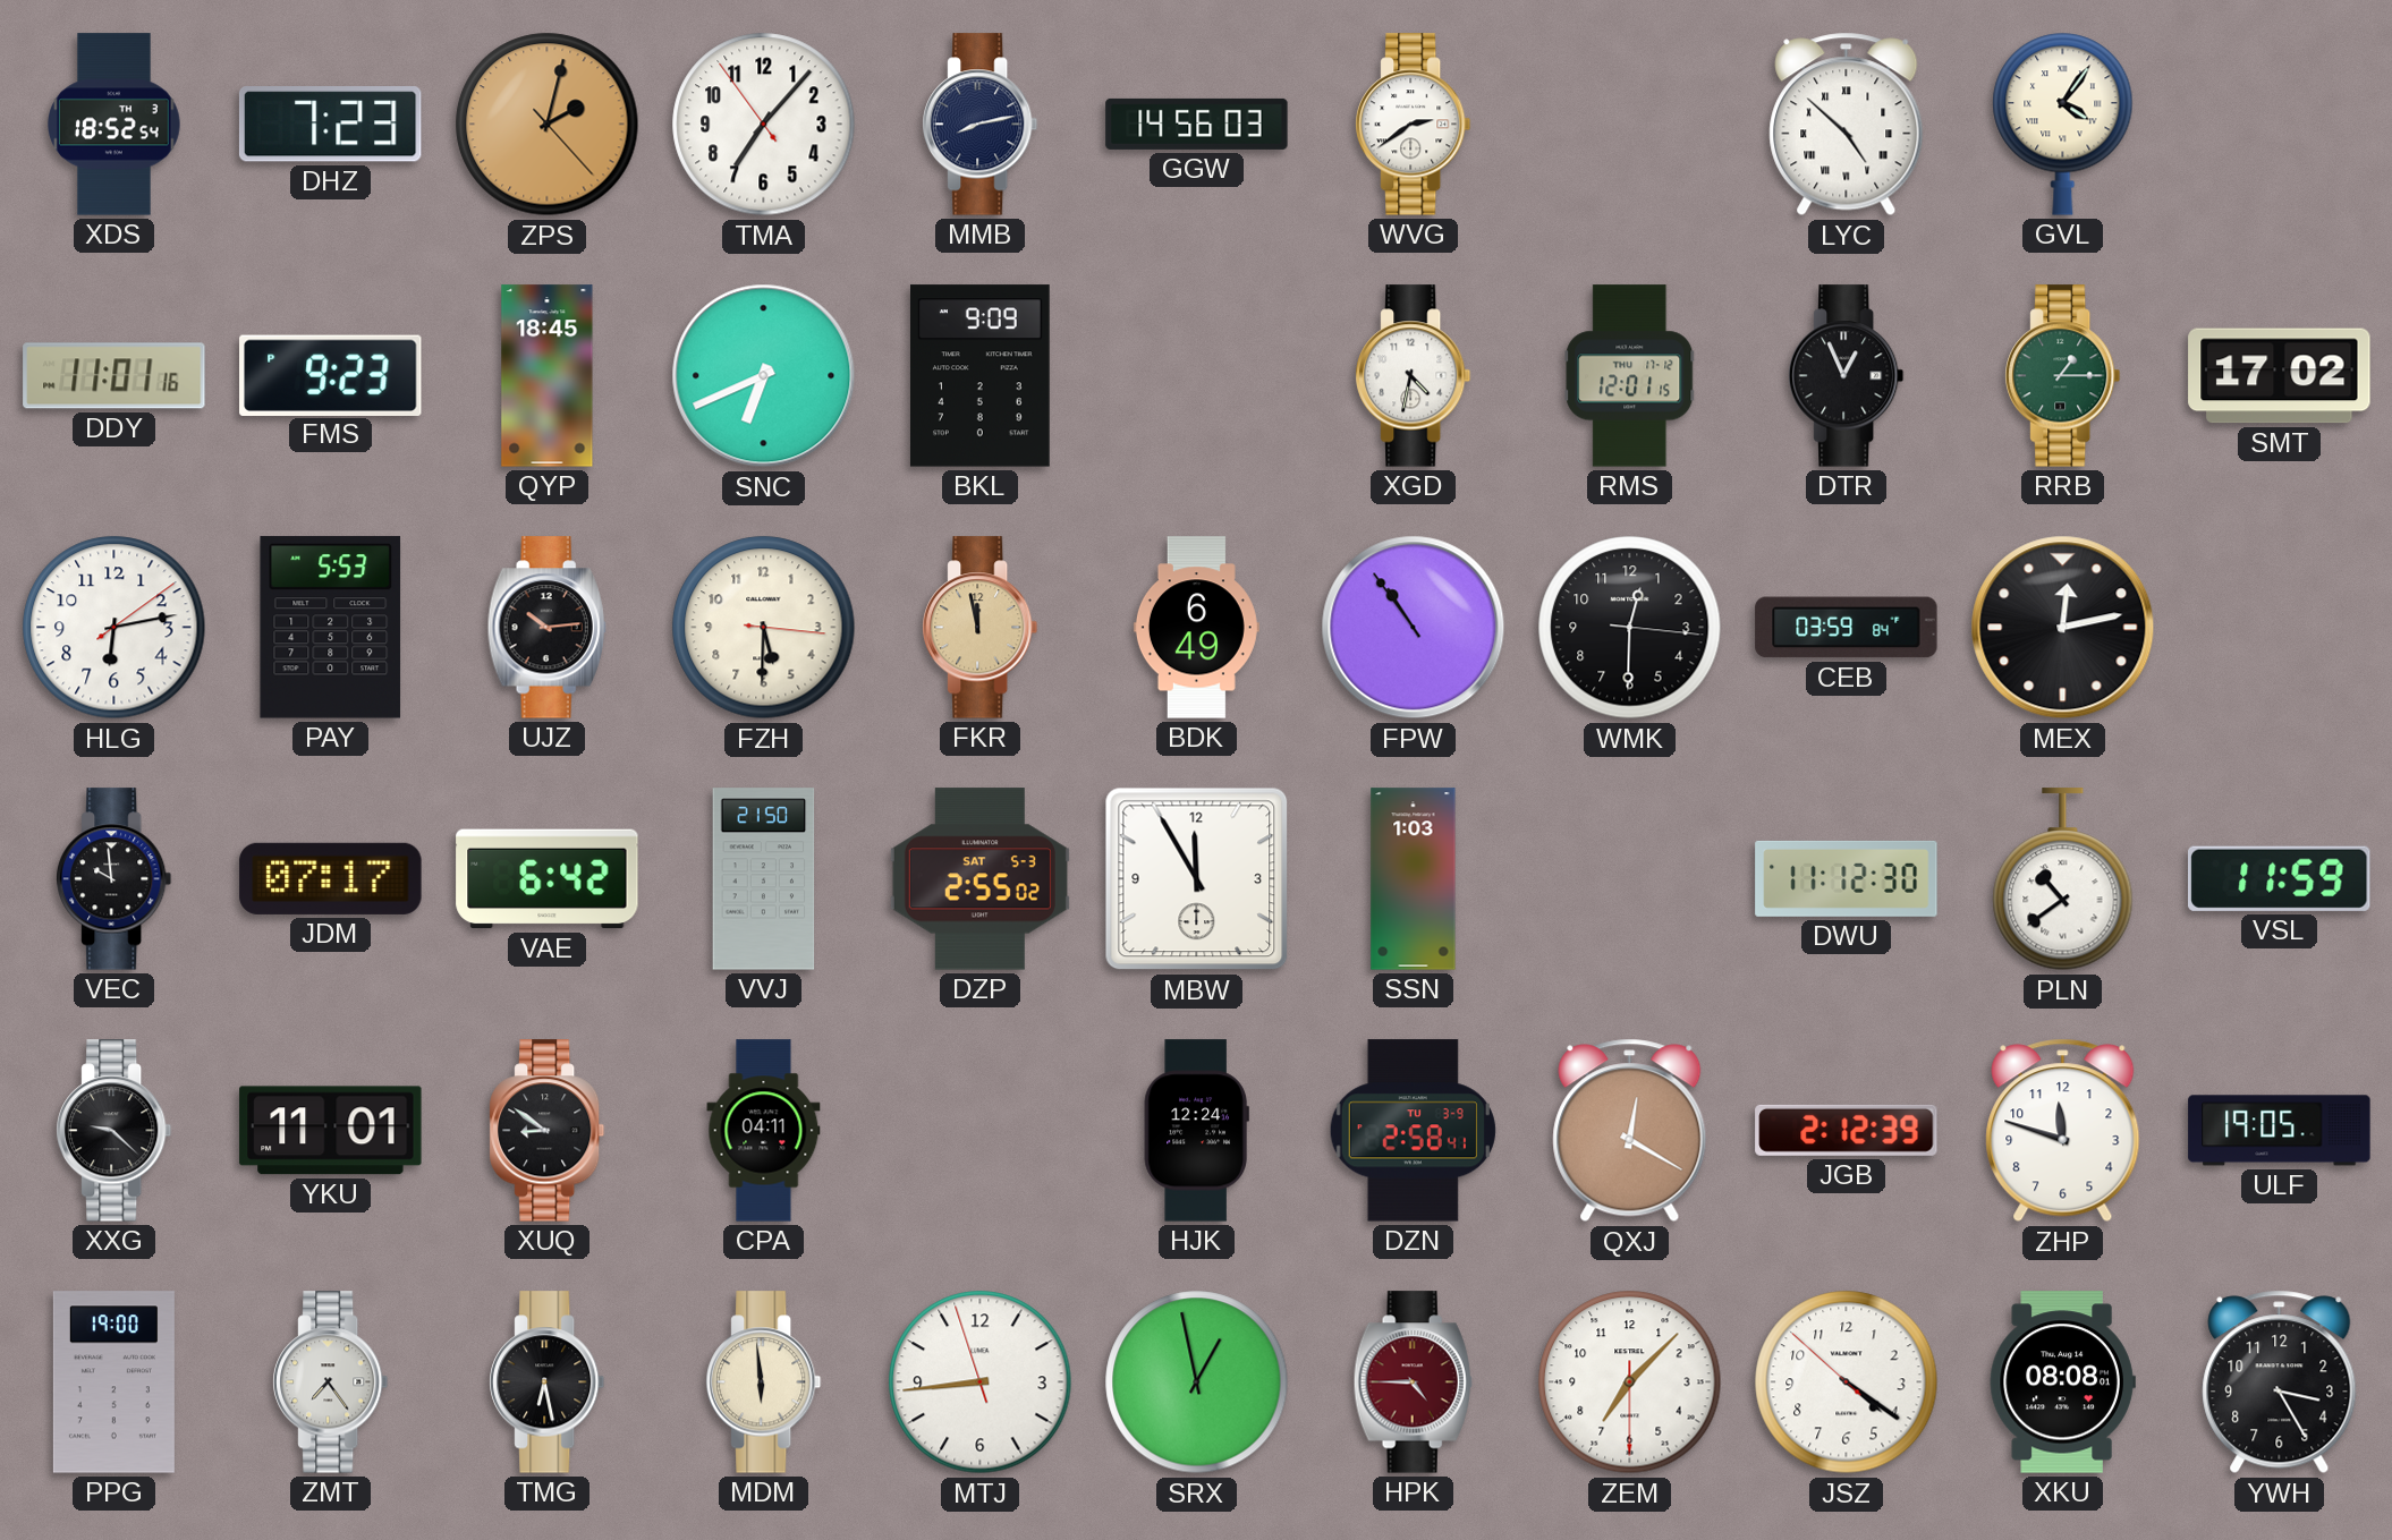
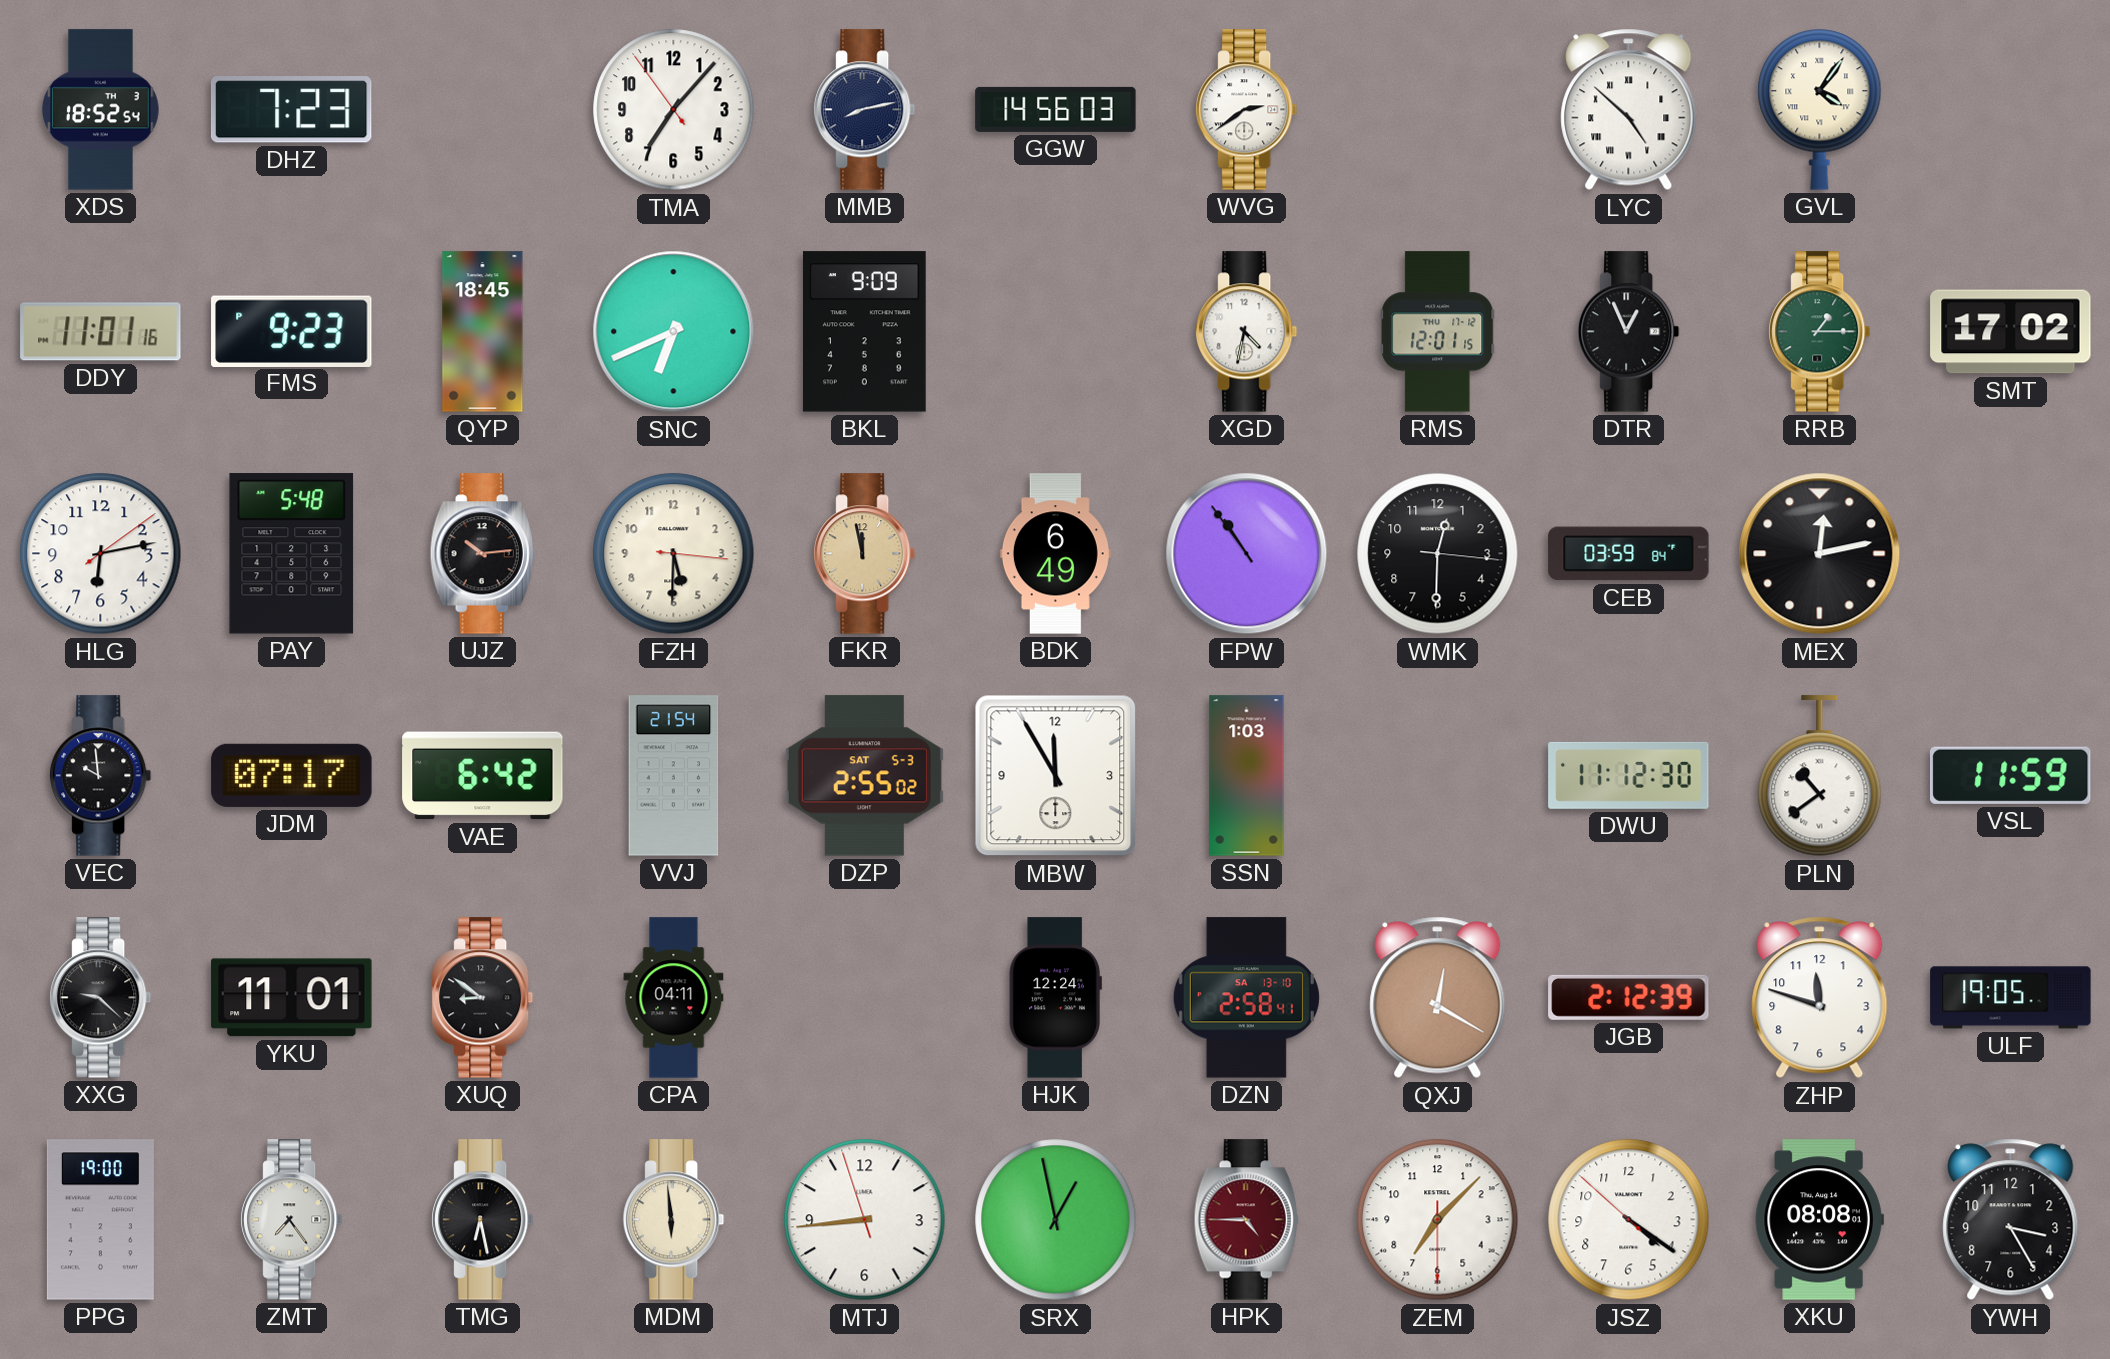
ZPS: 2:02 -> none (548, 125)
PAY: 5:53 -> 5:48 (292, 554)
VVJ: 21:50 -> 21:54 (674, 776)
DZN date: TU 3-9 -> SA 13-10 (1246, 998)
